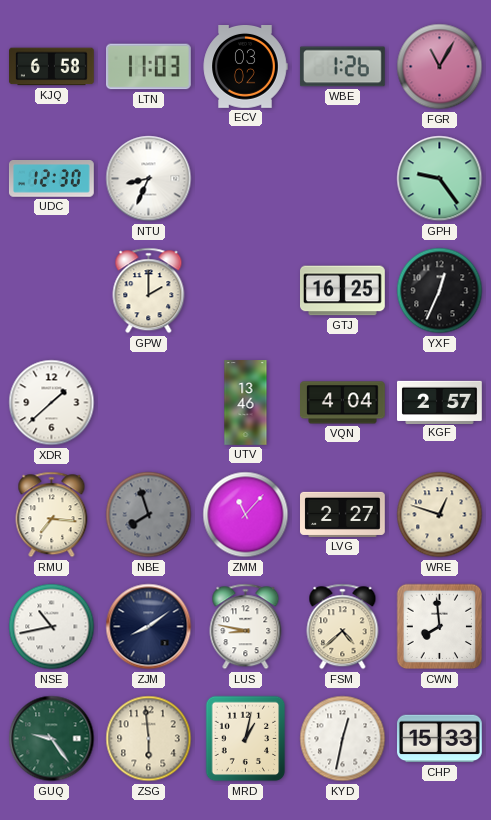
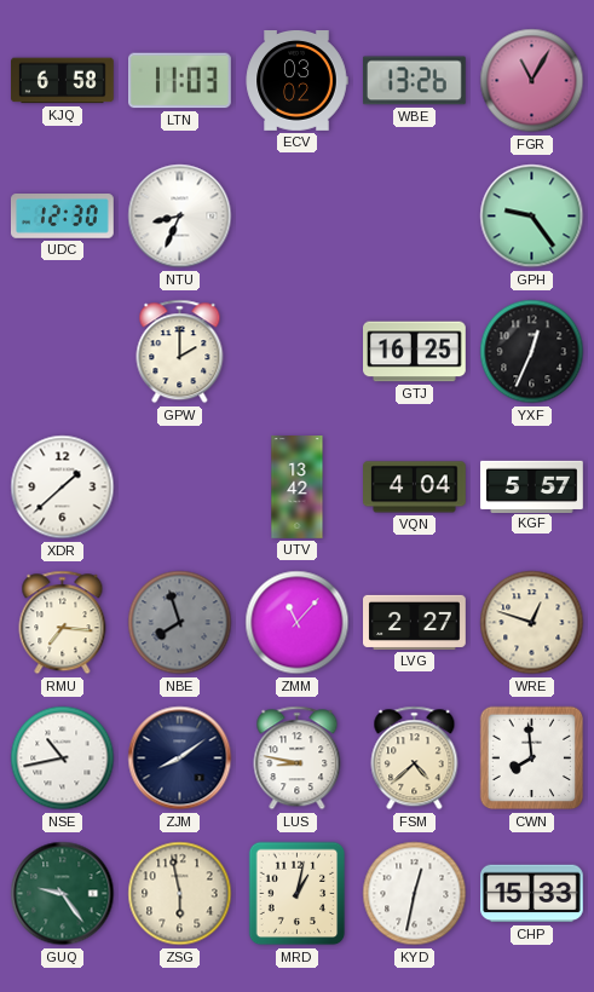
WBE: 1:26 -> 13:26 (414, 81)
UTV: 13:46 -> 13:42 (298, 488)
KGF: 2:57 -> 5:57 (532, 486)
ZSG: 5:59 -> 5:58 (180, 894)
